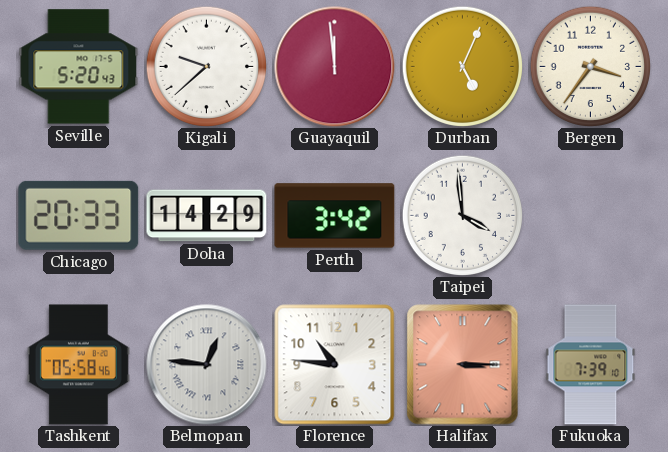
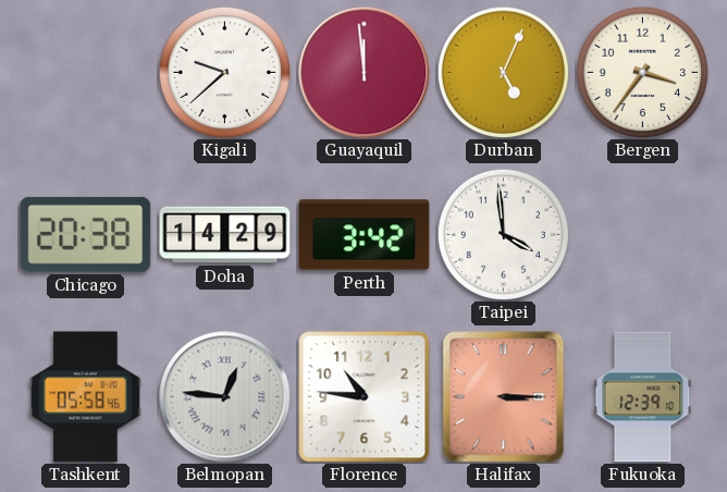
Seville: 5:20 -> none (79, 67)
Chicago: 20:33 -> 20:38 (86, 234)
Fukuoka: 7:39 -> 12:39 (643, 397)
